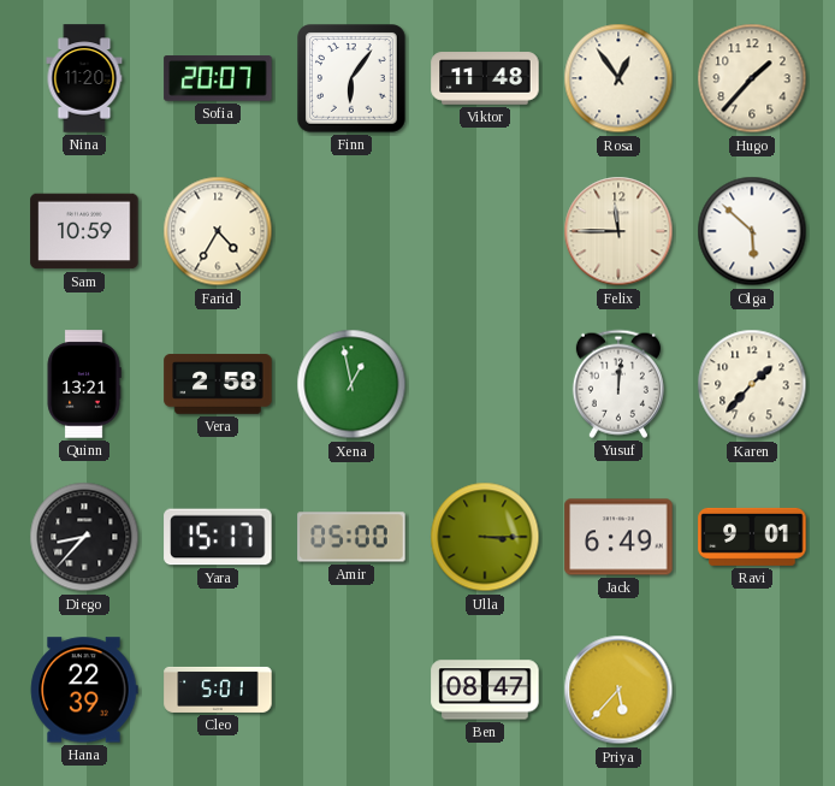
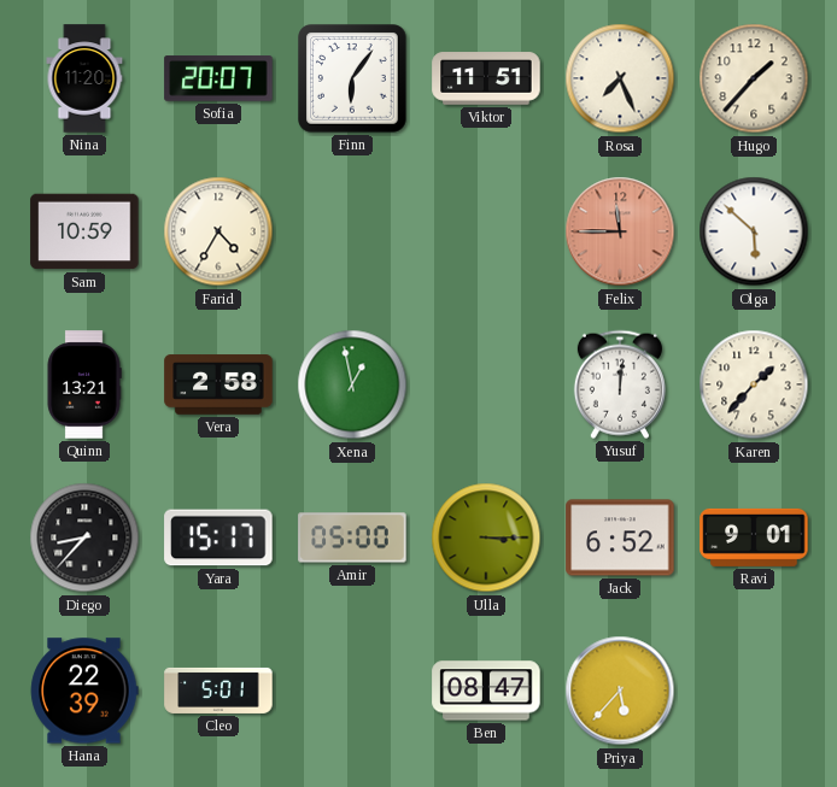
Viktor: 11:48 -> 11:51 (486, 78)
Rosa: 12:54 -> 7:26 (620, 78)
Felix dial: cream -> salmon (620, 231)
Jack: 6:49 -> 6:52 (620, 538)
